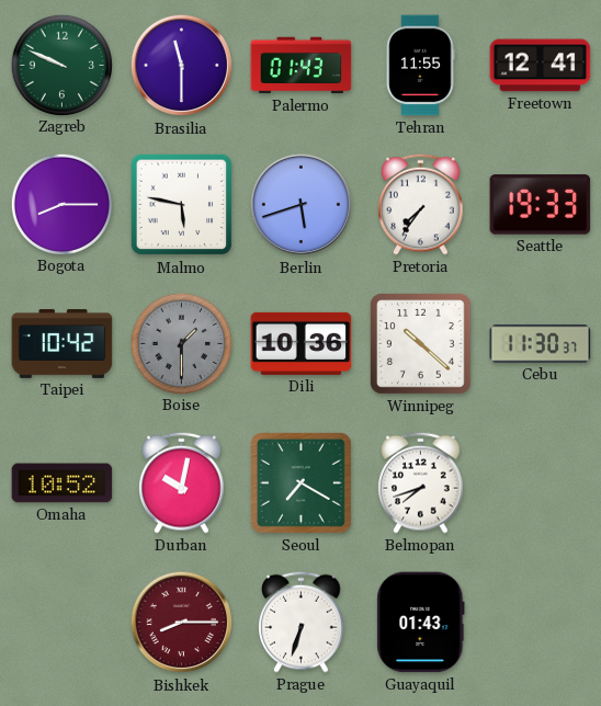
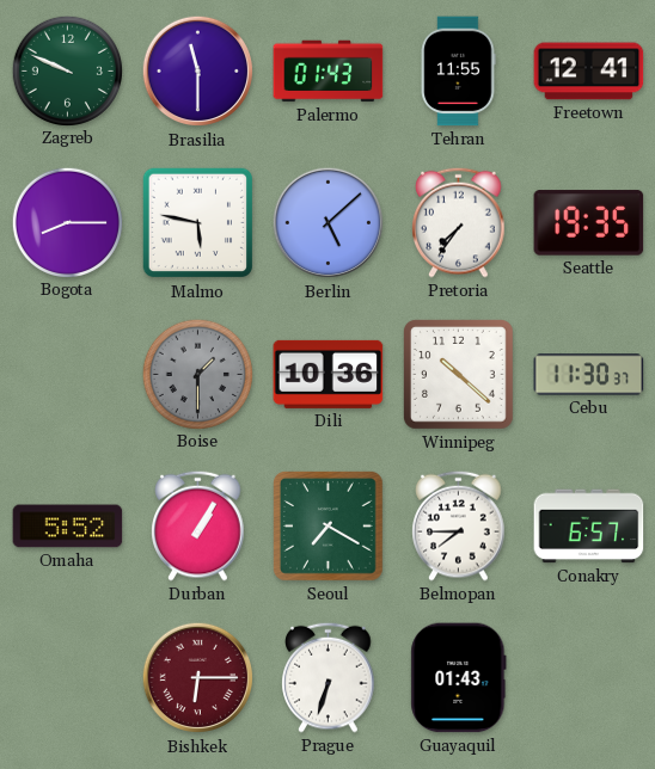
Berlin: 5:42 -> 5:08 (329, 223)
Seattle: 19:33 -> 19:35 (589, 223)
Taipei: 10:42 -> none (63, 344)
Omaha: 10:52 -> 5:52 (68, 527)
Durban: 10:02 -> 1:05 (198, 525)
Belmopan: 7:42 -> 7:45 (459, 525)
Conakry: none -> 6:57 (589, 527)
Bishkek: 8:15 -> 6:15 (198, 678)
